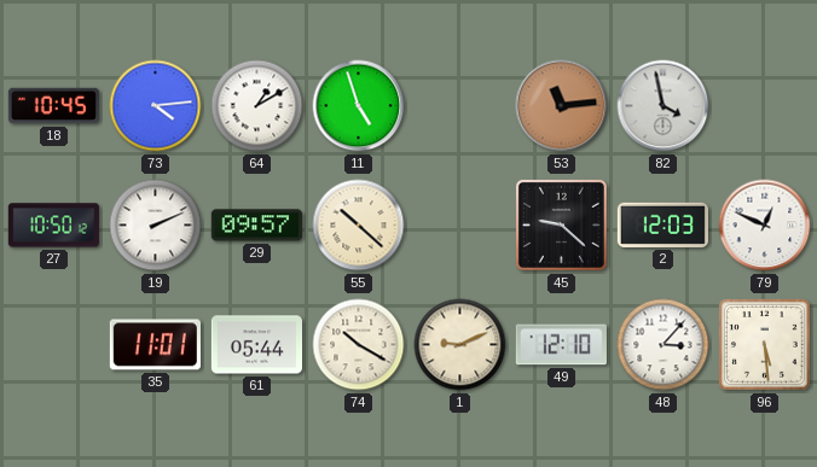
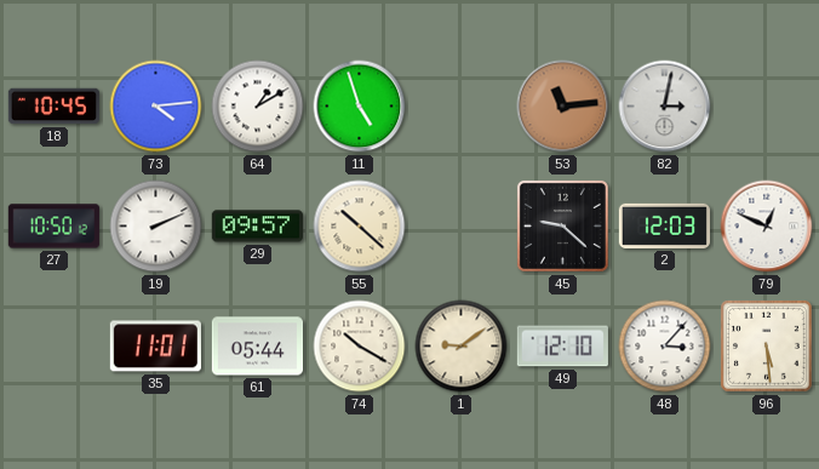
82: 3:58 -> 3:02 (665, 107)
1: 9:11 -> 9:09 (462, 347)
